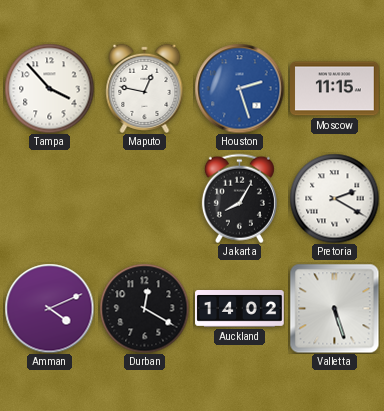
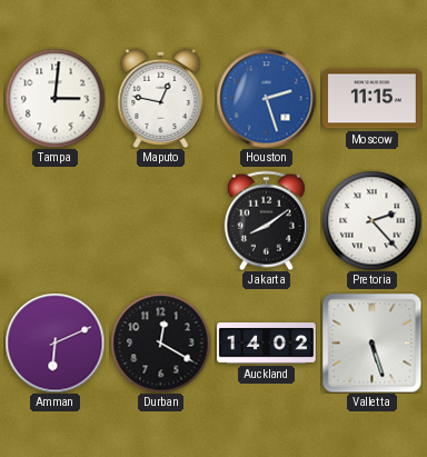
Tampa: 3:53 -> 3:01 (54, 98)
Jakarta: 8:05 -> 8:09 (266, 220)
Pretoria: 2:20 -> 2:23 (371, 220)
Amman: 4:11 -> 6:11 (54, 342)
